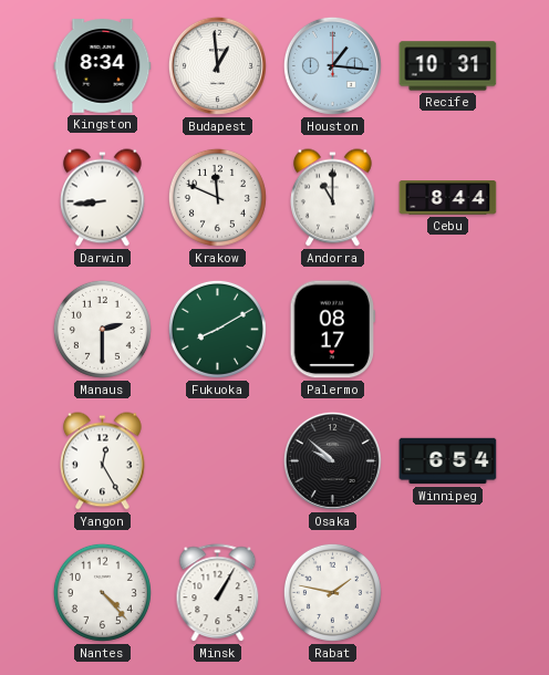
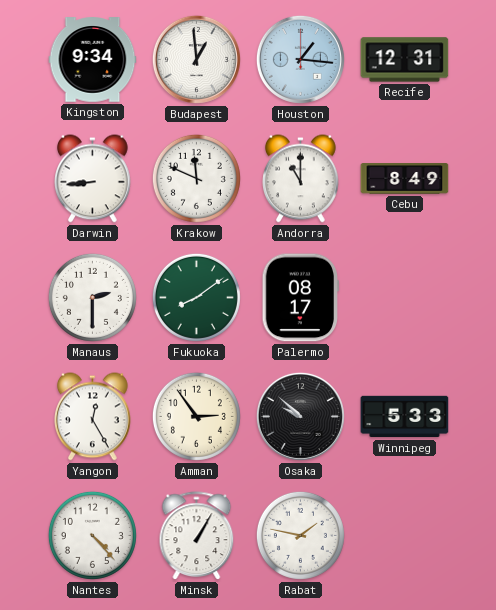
Kingston: 8:34 -> 9:34 (93, 60)
Recife: 10:31 -> 12:31 (405, 60)
Cebu: 8:44 -> 8:49 (405, 179)
Fukuoka: 8:10 -> 8:09 (196, 297)
Amman: none -> 2:54 (196, 416)
Winnipeg: 6:54 -> 5:33 (405, 417)
